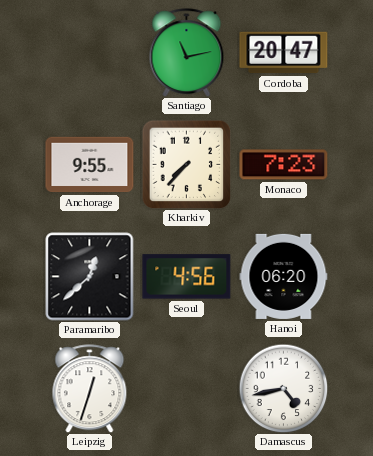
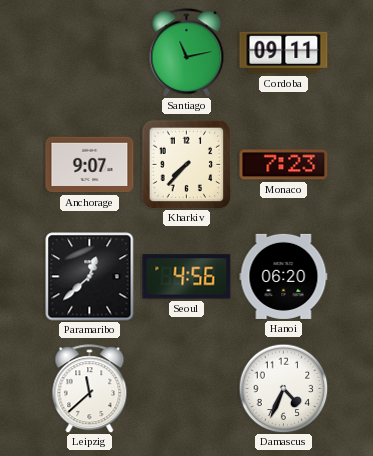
Cordoba: 20:47 -> 09:11 (284, 53)
Anchorage: 9:55 -> 9:07 (90, 165)
Leipzig: 12:33 -> 11:38 (90, 389)
Damascus: 4:43 -> 4:34 (283, 388)
